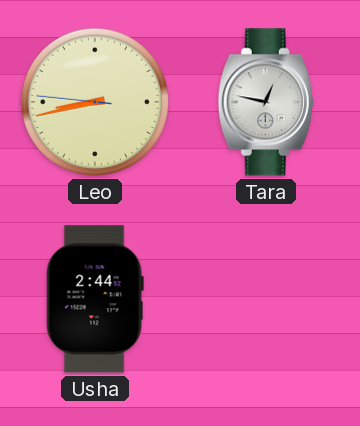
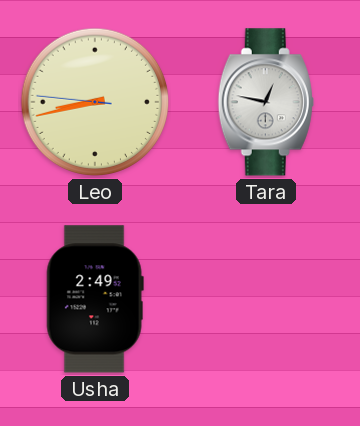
Usha: 2:44 -> 2:49 (95, 299)
